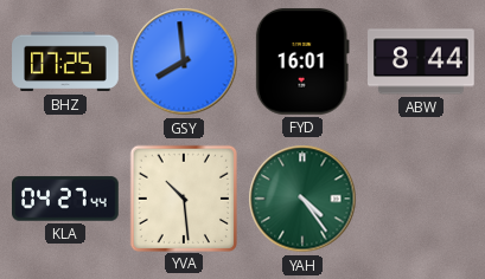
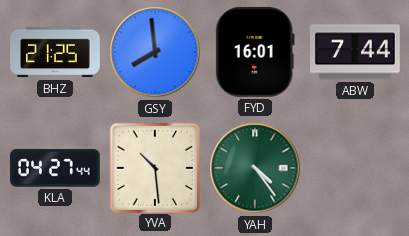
BHZ: 07:25 -> 21:25 (55, 52)
ABW: 8:44 -> 7:44 (356, 52)
